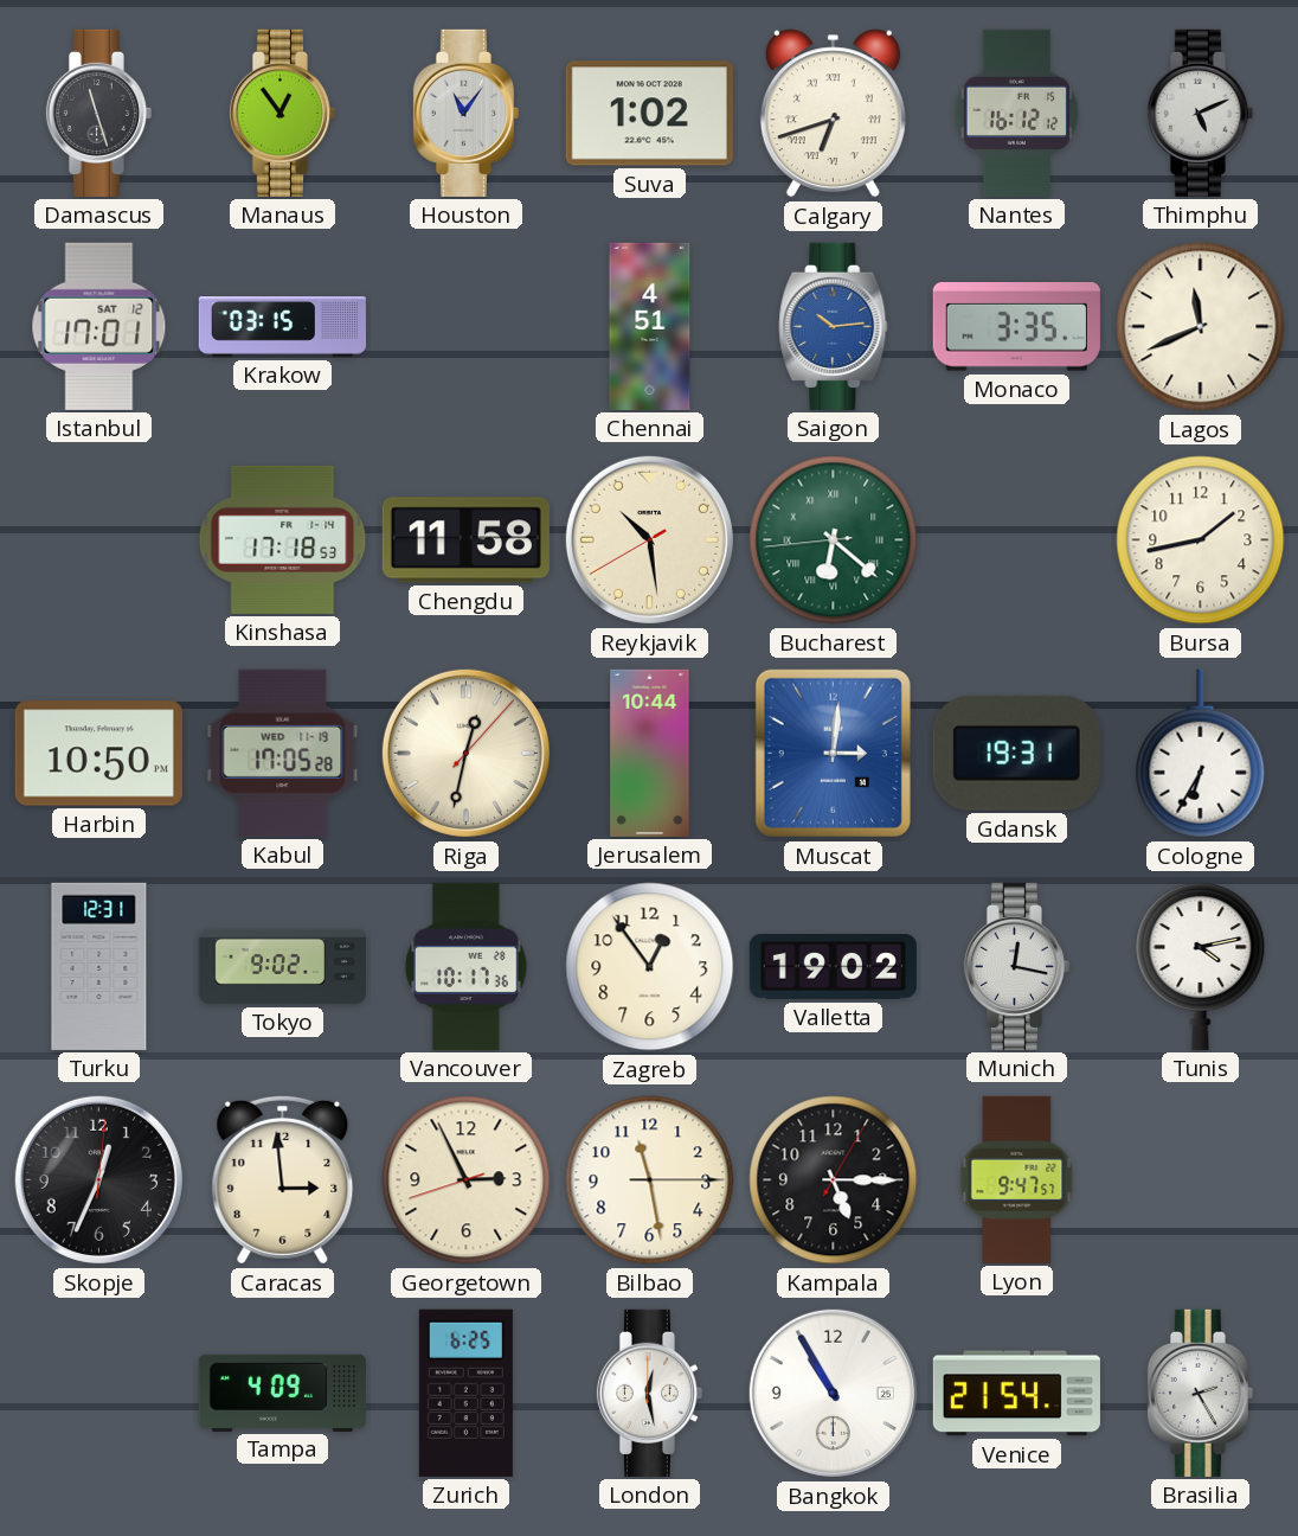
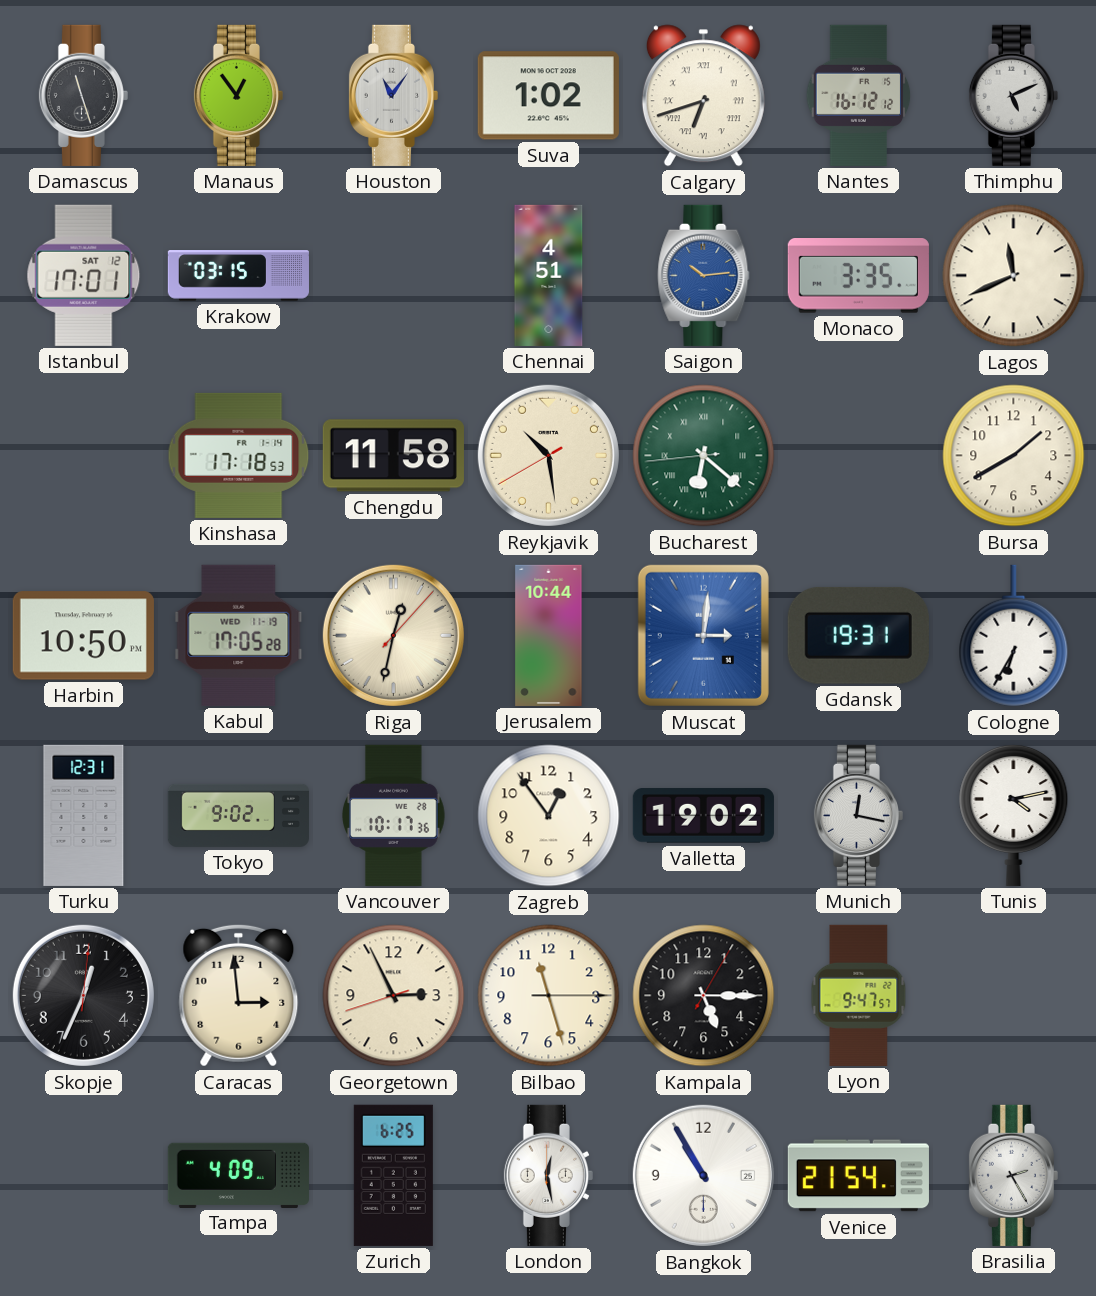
Bursa: 1:43 -> 1:40 (1014, 456)
Bilbao: 11:28 -> 11:27 (549, 996)
